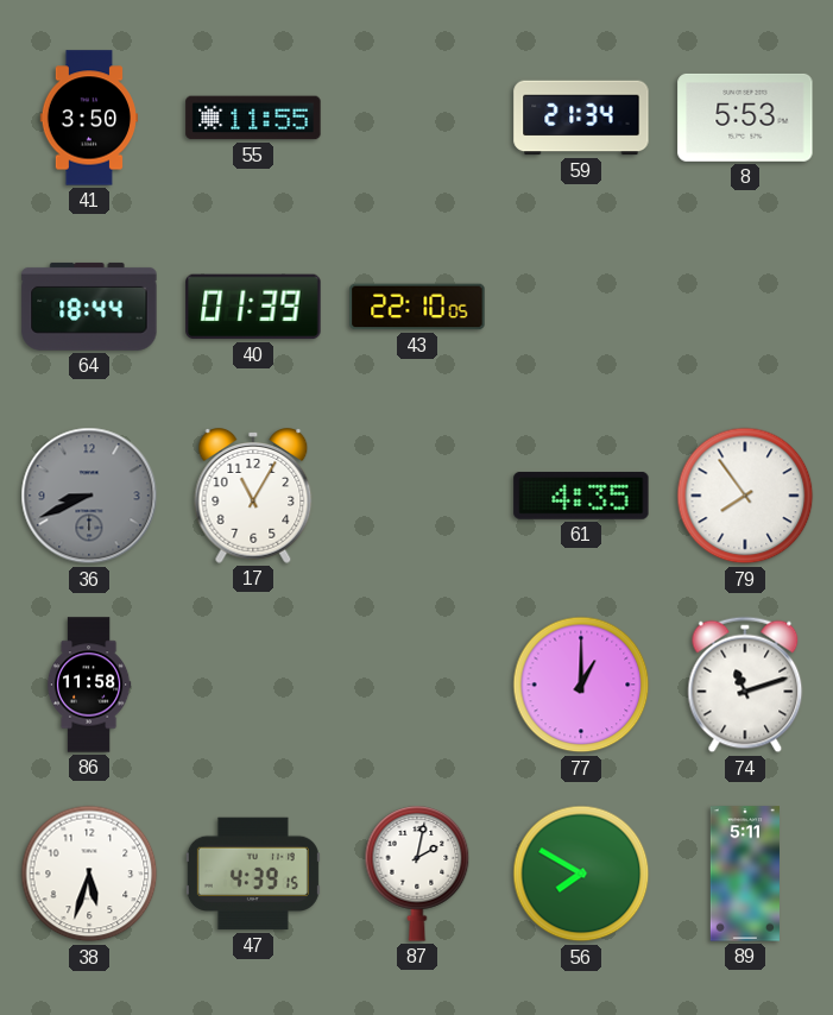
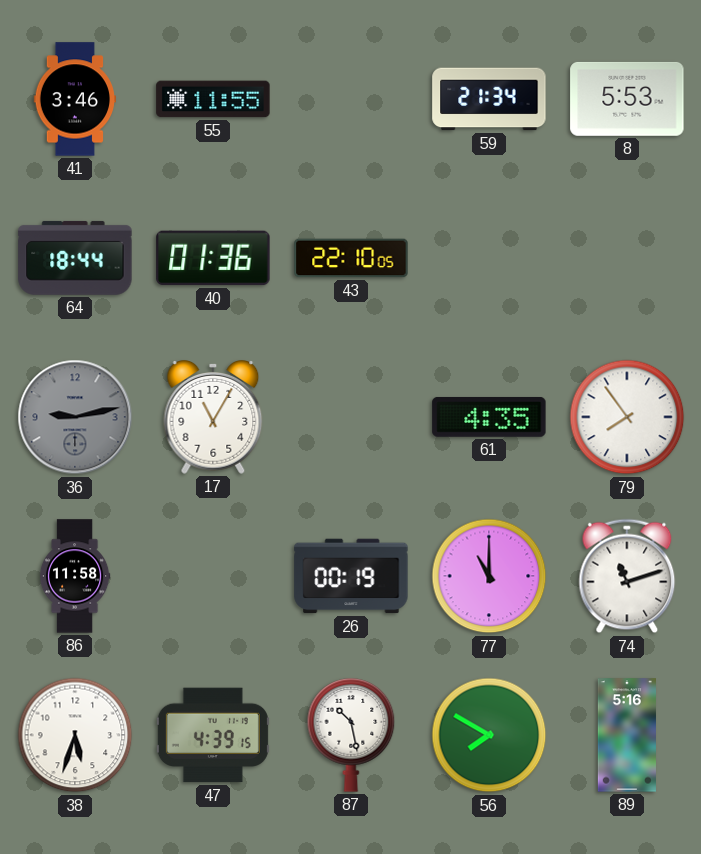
41: 3:50 -> 3:46 (74, 99)
40: 01:39 -> 01:36 (213, 258)
36: 8:41 -> 9:13 (75, 417)
26: none -> 00:19 (351, 576)
77: 1:00 -> 11:00 (489, 576)
87: 2:02 -> 10:28 (351, 735)
89: 5:11 -> 5:16 (627, 735)
